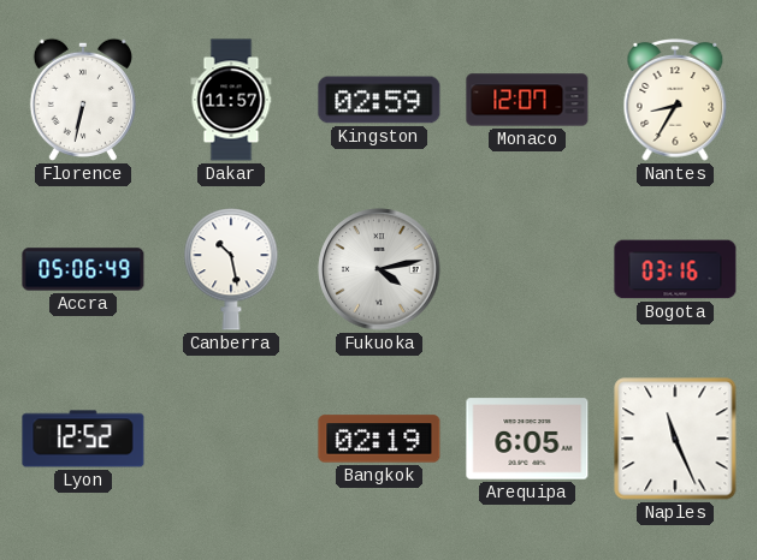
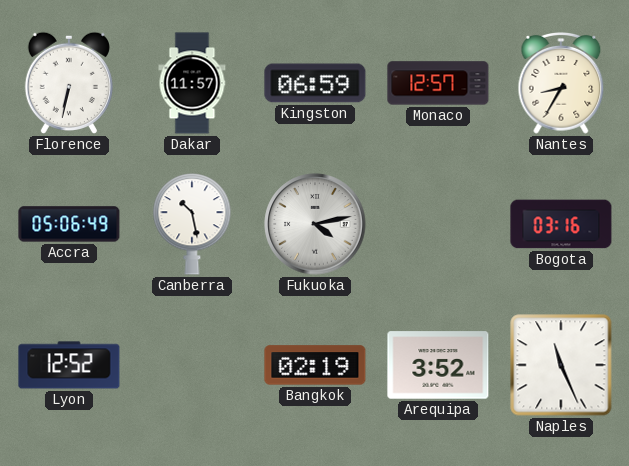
Kingston: 02:59 -> 06:59 (315, 83)
Monaco: 12:07 -> 12:57 (438, 83)
Arequipa: 6:05 -> 3:52 (438, 365)
